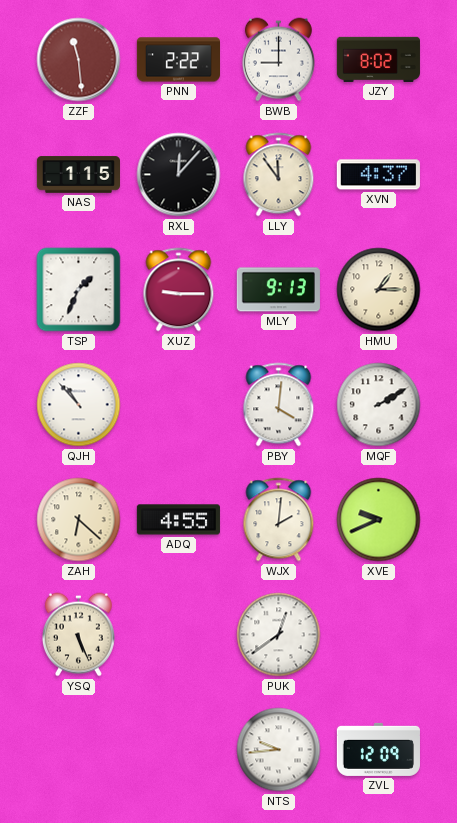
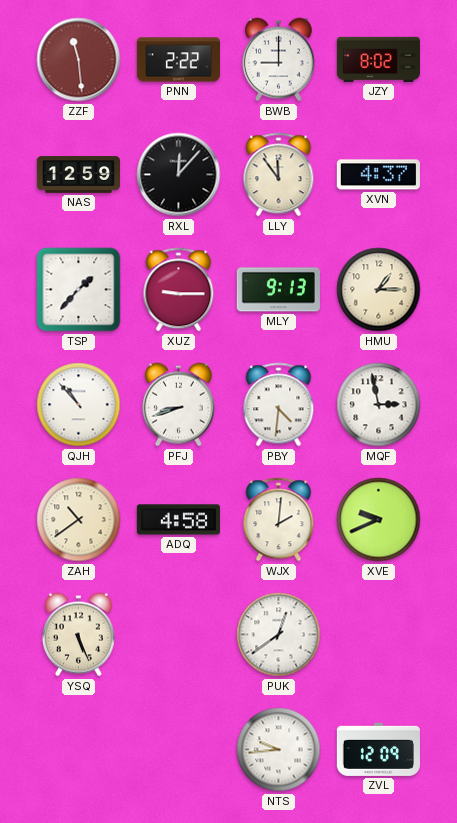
NAS: 1:15 -> 12:59 (78, 175)
TSP: 1:34 -> 1:37 (79, 290)
PFJ: none -> 8:42 (178, 405)
PBY: 4:01 -> 4:31 (279, 405)
MQF: 2:10 -> 2:58 (379, 405)
ZAH: 6:22 -> 10:39 (79, 520)
ADQ: 4:55 -> 4:58 (178, 520)
